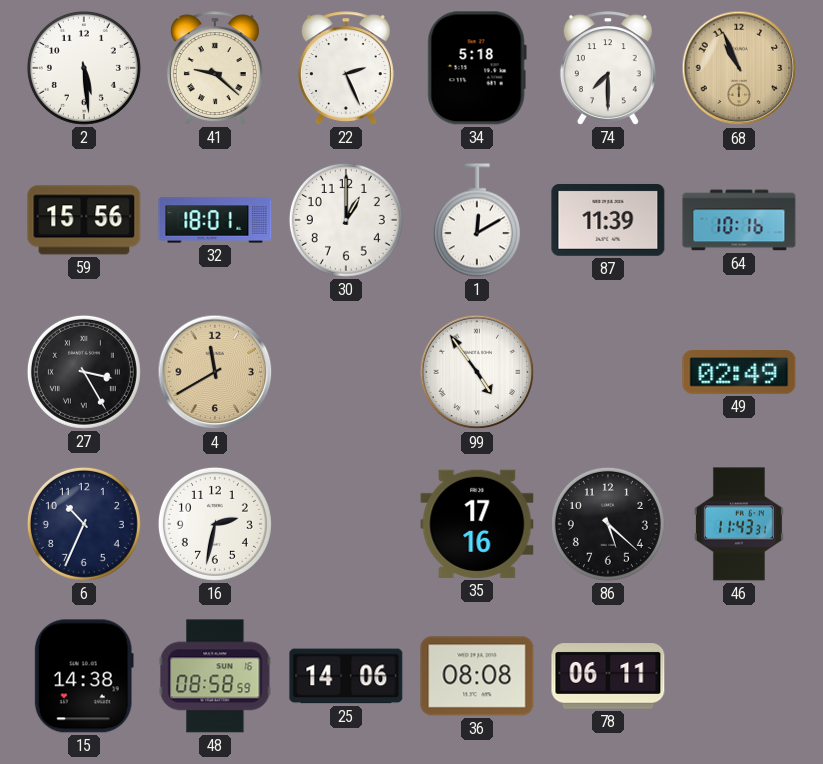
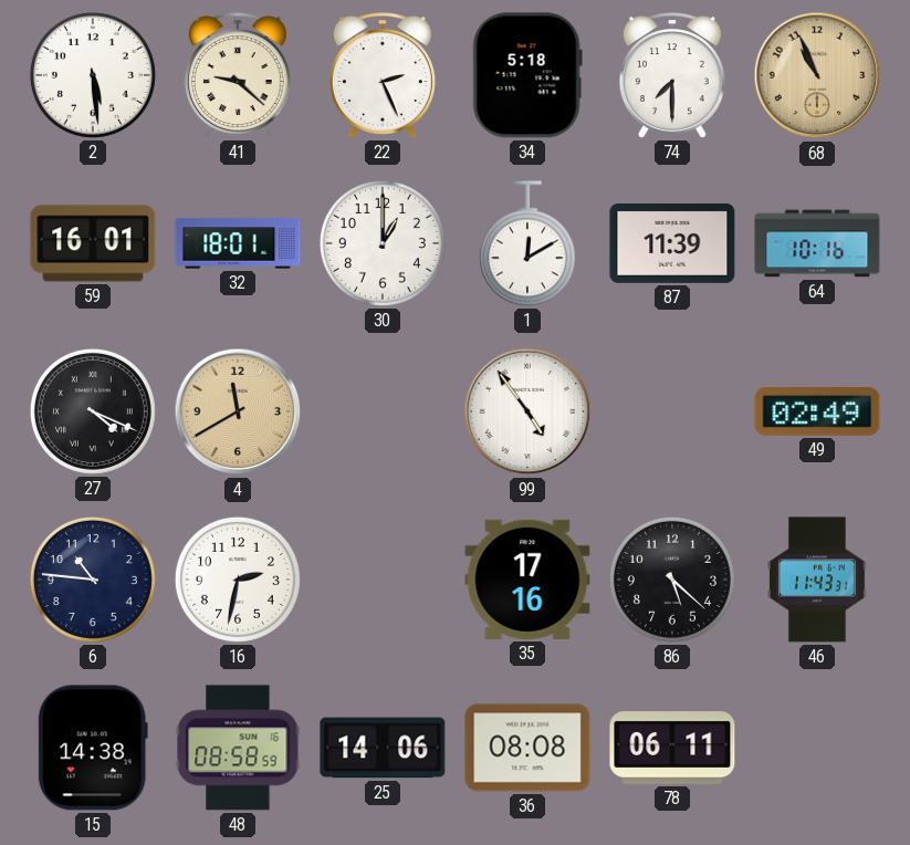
59: 15:56 -> 16:01 (93, 243)
27: 3:25 -> 4:19 (93, 411)
6: 10:34 -> 10:46 (93, 580)
